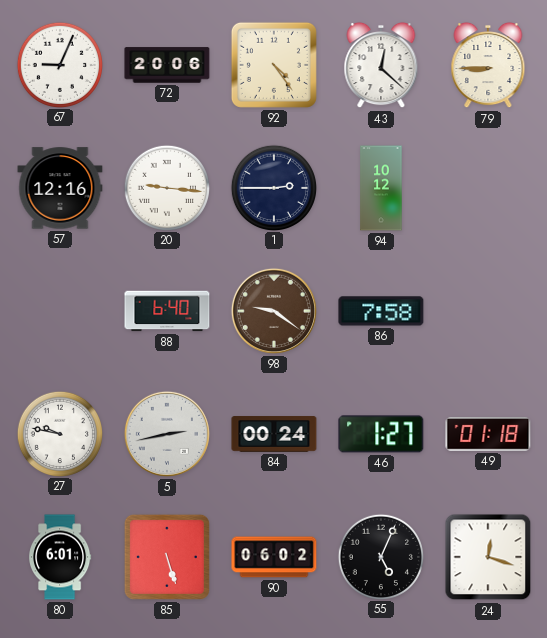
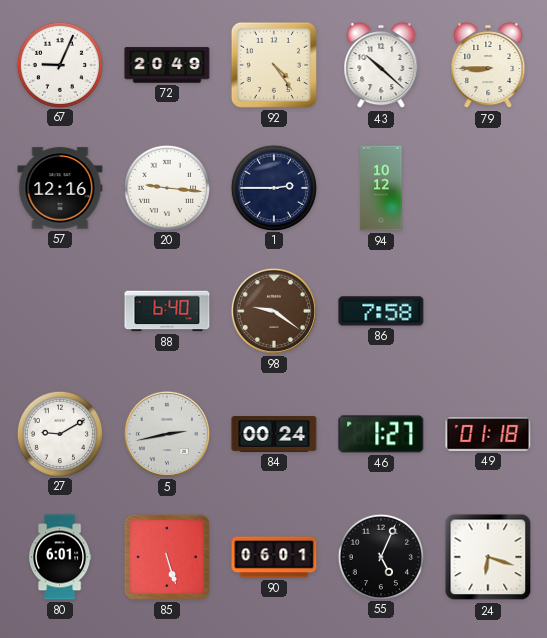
72: 20:06 -> 20:49 (167, 65)
43: 12:22 -> 10:22 (381, 65)
27: 9:47 -> 9:10 (59, 433)
90: 06:02 -> 06:01 (274, 557)
24: 12:18 -> 6:18 (488, 557)
